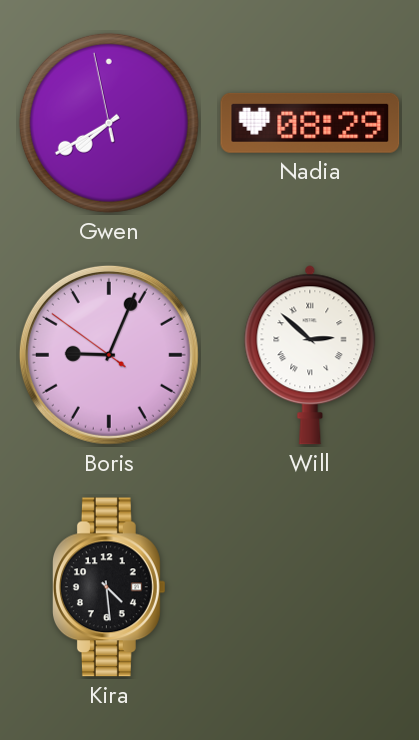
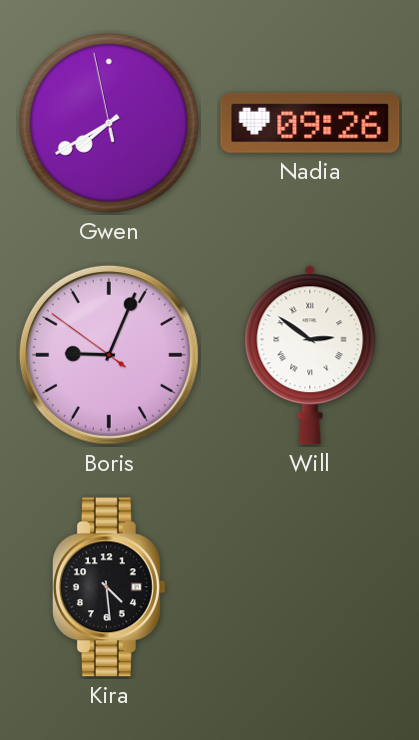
Nadia: 08:29 -> 09:26 (310, 123)
Will: 2:52 -> 2:51 (310, 355)
